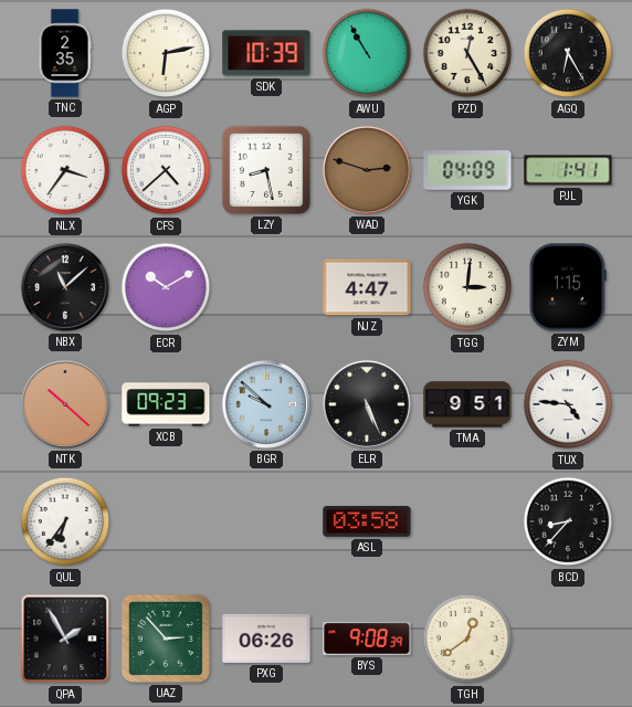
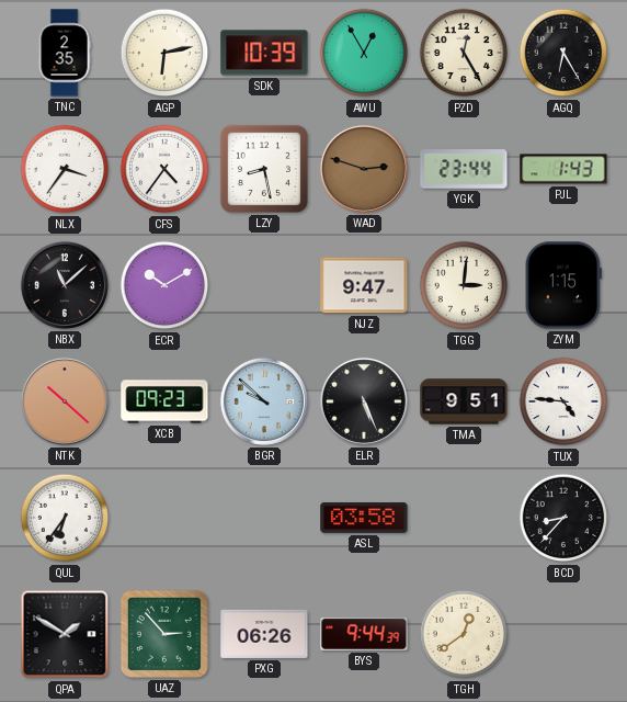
AWU: 10:55 -> 12:55 (364, 53)
CFS: 4:38 -> 4:36 (164, 169)
YGK: 04:09 -> 23:44 (464, 169)
PJL: 1:41 -> 1:43 (563, 169)
NJZ: 4:47 -> 9:47 (364, 285)
QPA: 1:55 -> 1:50 (65, 634)
BYS: 9:08 -> 9:44 (364, 634)
